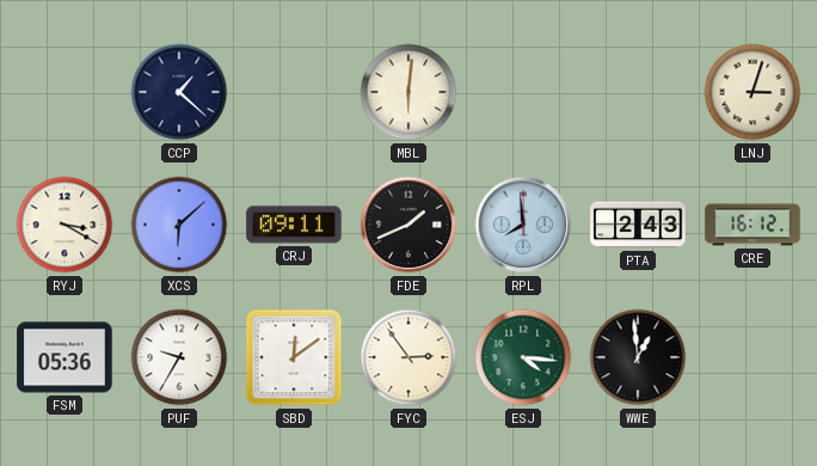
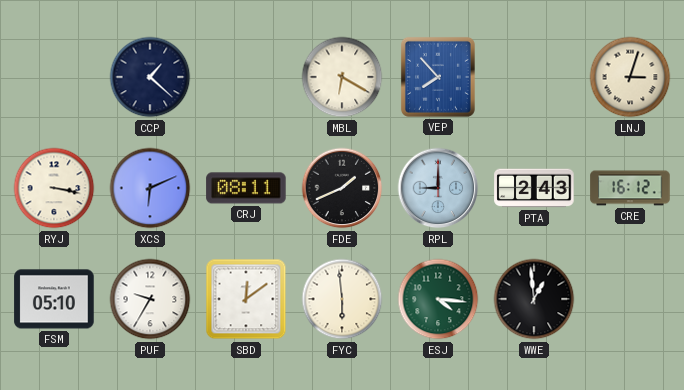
MBL: 6:01 -> 6:20 (342, 77)
VEP: none -> 7:53 (438, 77)
RYJ: 3:20 -> 3:17 (54, 188)
XCS: 6:08 -> 6:11 (150, 188)
CRJ: 09:11 -> 08:11 (246, 188)
RPL: 7:59 -> 9:00 (438, 188)
FSM: 05:36 -> 05:10 (54, 299)
FYC: 2:54 -> 5:59 (342, 299)
